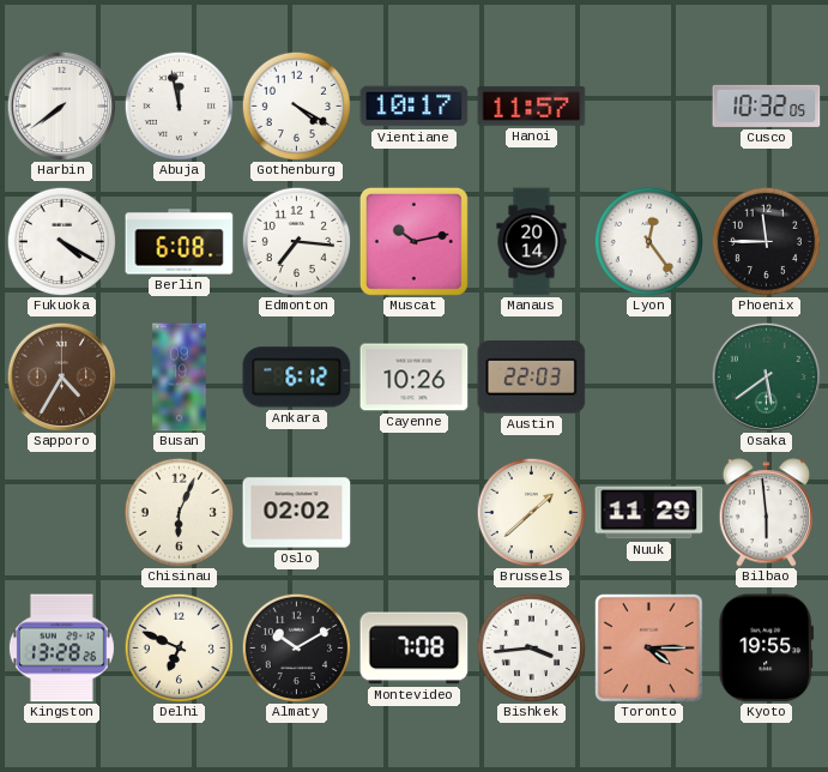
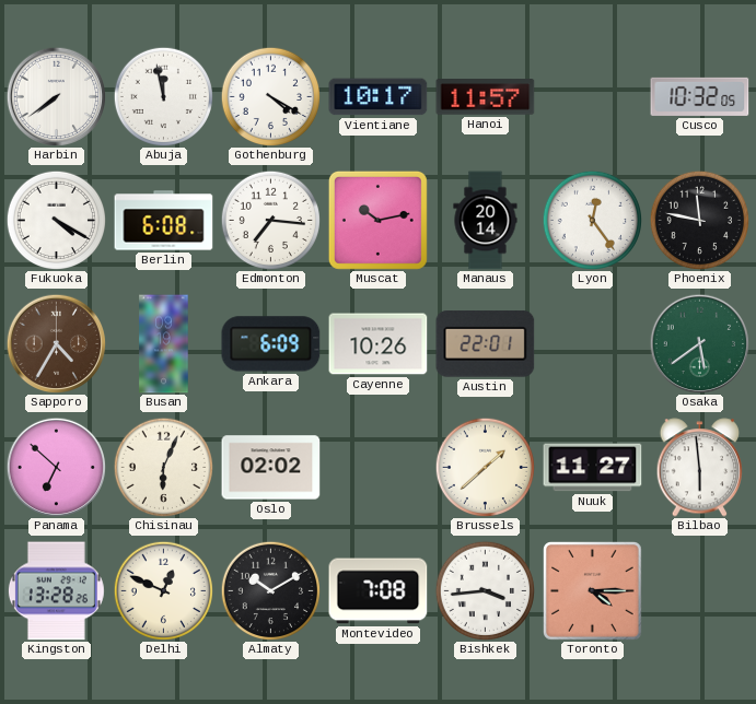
Phoenix: 11:45 -> 11:47 (699, 220)
Ankara: 6:12 -> 6:09 (271, 344)
Austin: 22:03 -> 22:01 (486, 344)
Panama: none -> 6:52 (56, 467)
Nuuk: 11:29 -> 11:27 (593, 468)
Delhi: 6:49 -> 12:49 (163, 590)
Kyoto: 19:55 -> none (767, 649)
